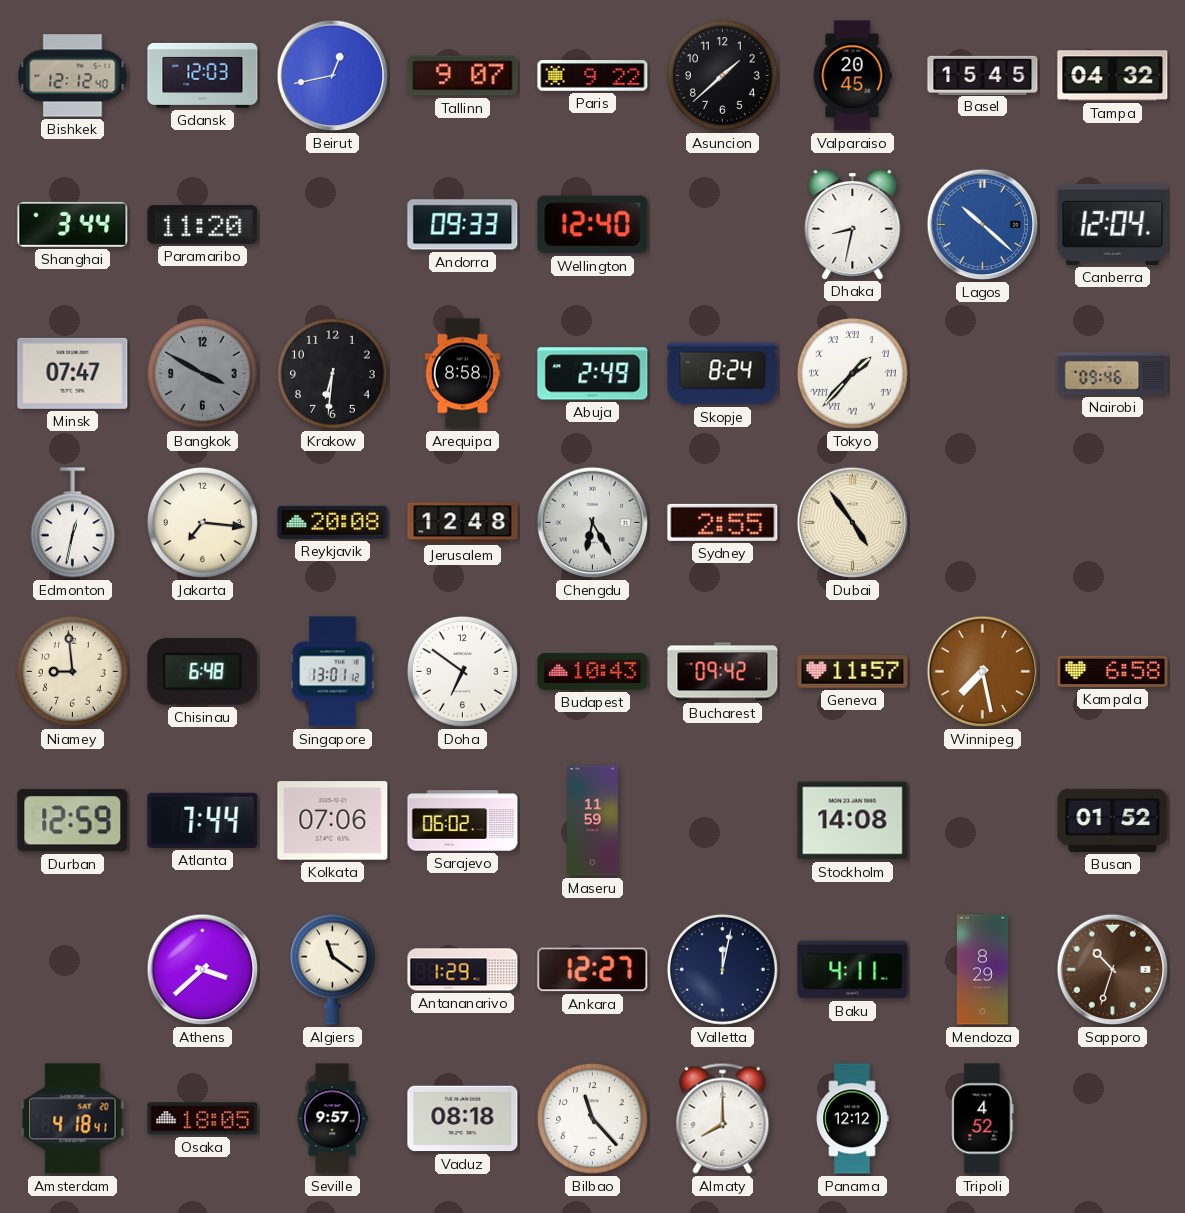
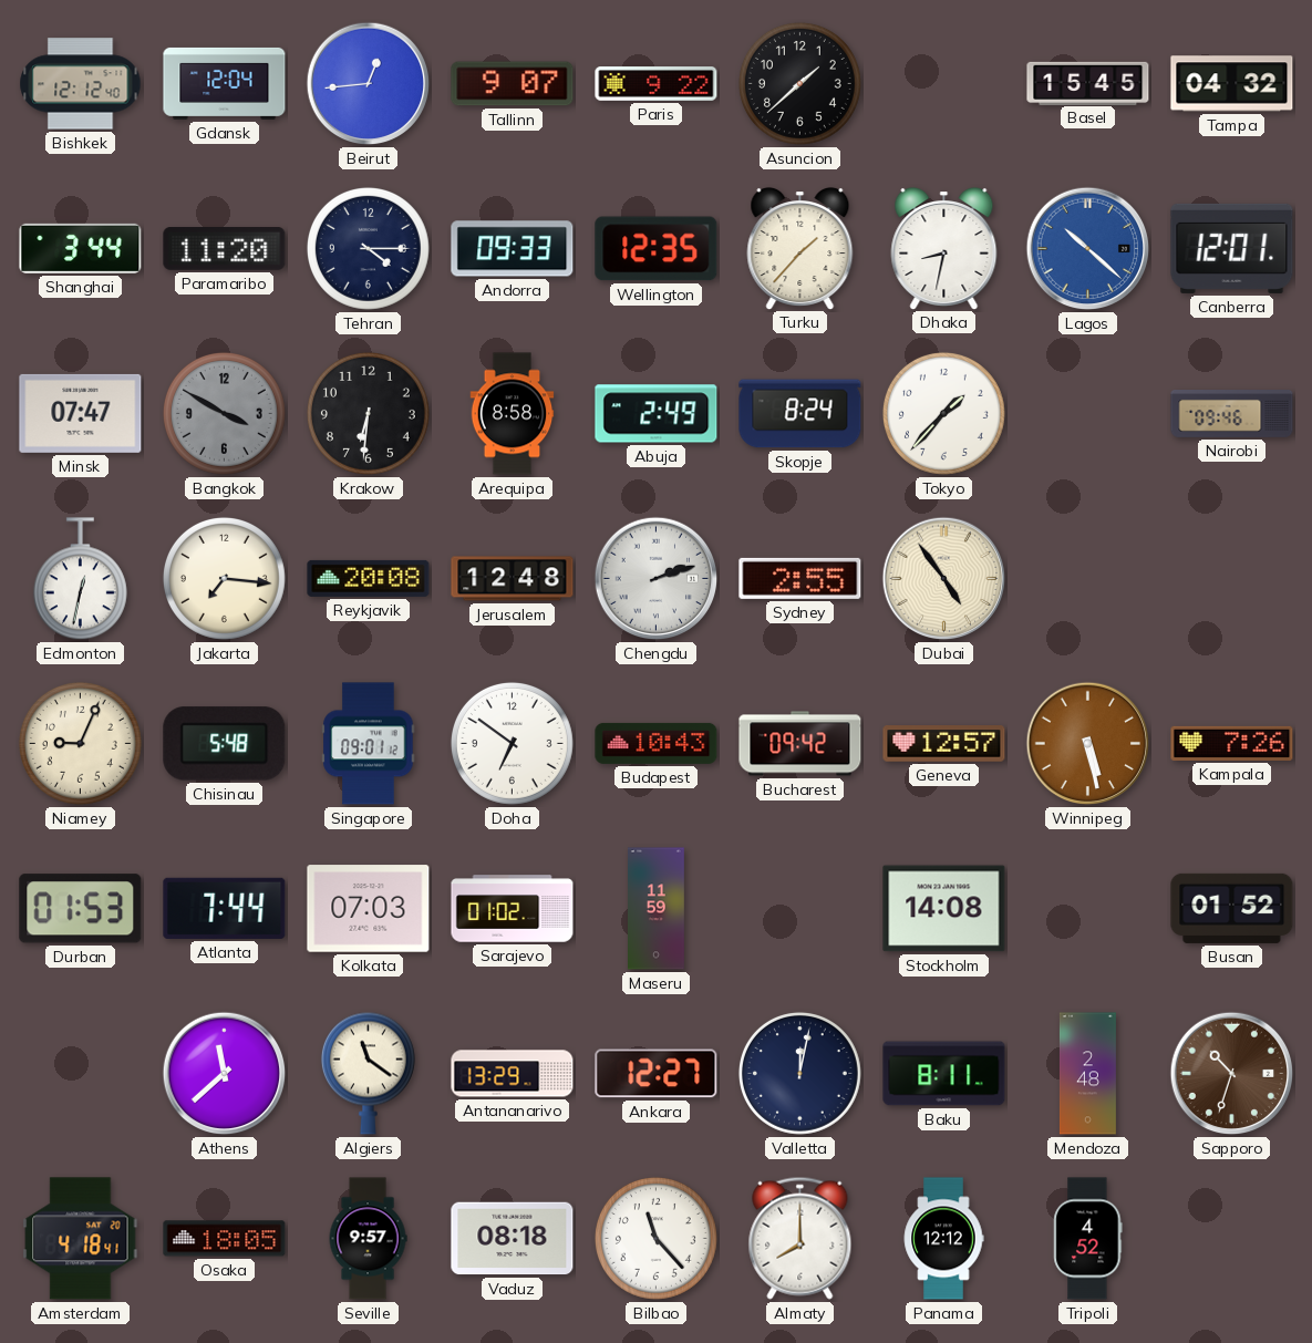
Gdansk: 12:03 -> 12:04 (225, 83)
Beirut: 12:43 -> 12:44 (369, 84)
Valparaiso: 20:45 -> none (852, 76)
Tehran: none -> 4:15 (368, 248)
Wellington: 12:40 -> 12:35 (657, 249)
Turku: none -> 1:37 (800, 248)
Canberra: 12:04 -> 12:01 (1232, 248)
Tokyo numerals: Roman -> Arabic (943, 413)
Chengdu: 6:25 -> 2:12 (657, 579)
Niamey: 8:59 -> 9:04 (80, 743)
Chisinau: 6:48 -> 5:48 (225, 744)
Singapore: 13:01 -> 09:01 (369, 744)
Geneva: 11:57 -> 12:57 (944, 744)
Winnipeg: 7:28 -> 5:28 (1088, 744)
Kampala: 6:58 -> 7:26 (1232, 743)
Durban: 12:59 -> 01:53 (81, 909)
Kolkata: 07:06 -> 07:03 (369, 909)
Sarajevo: 06:02 -> 01:02 (513, 909)
Athens: 3:38 -> 11:38 (225, 1074)
Antananarivo: 1:29 -> 13:29 (513, 1074)
Baku: 4:11 -> 8:11 (944, 1074)
Mendoza: 8:29 -> 2:48 (1087, 1074)
